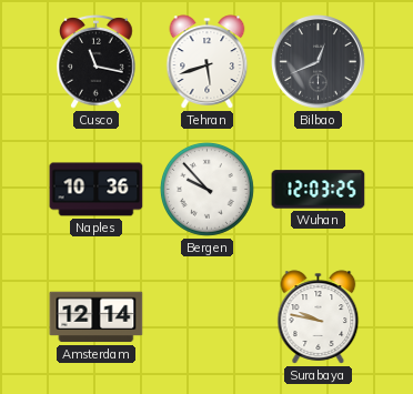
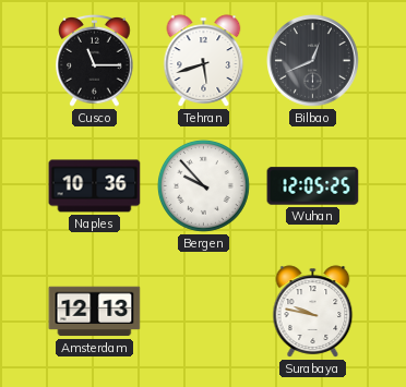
Cusco: 11:17 -> 11:15 (95, 60)
Wuhan: 12:03 -> 12:05 (313, 186)
Amsterdam: 12:14 -> 12:13 (95, 312)
